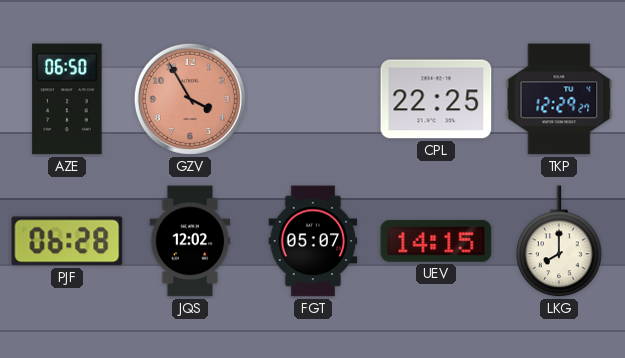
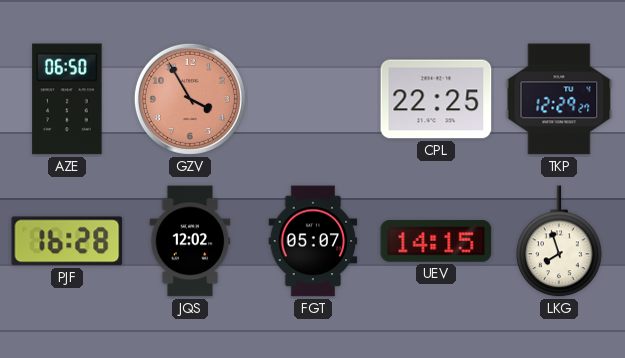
PJF: 06:28 -> 16:28 (67, 241)
LKG: 8:00 -> 7:57 (559, 242)
